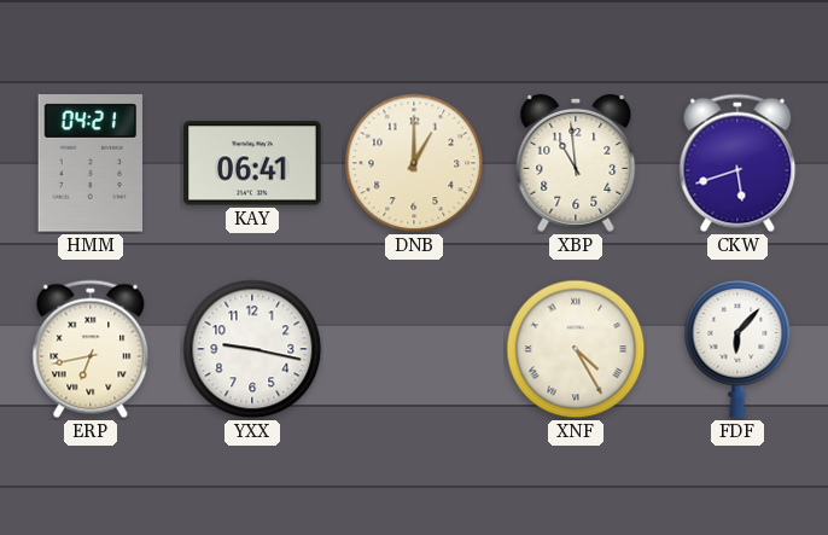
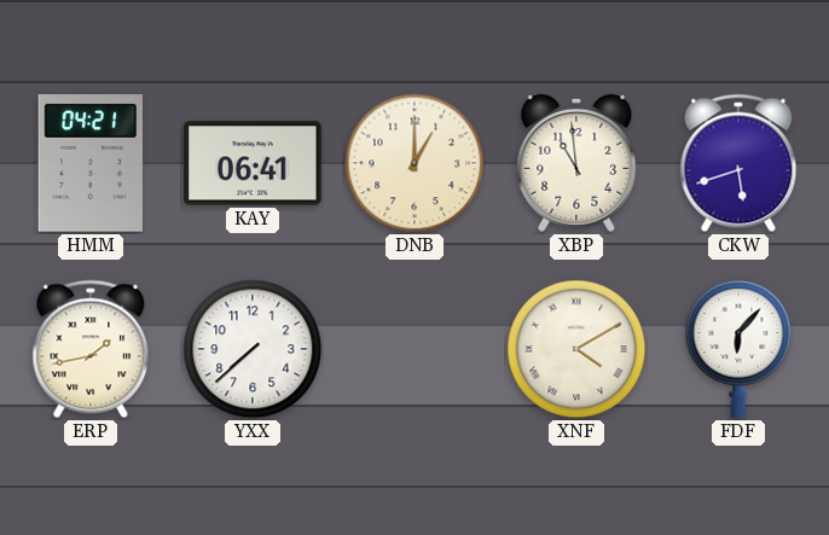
ERP: 6:43 -> 1:43 (91, 349)
YXX: 9:17 -> 7:38 (253, 349)
XNF: 4:25 -> 4:10 (576, 349)
